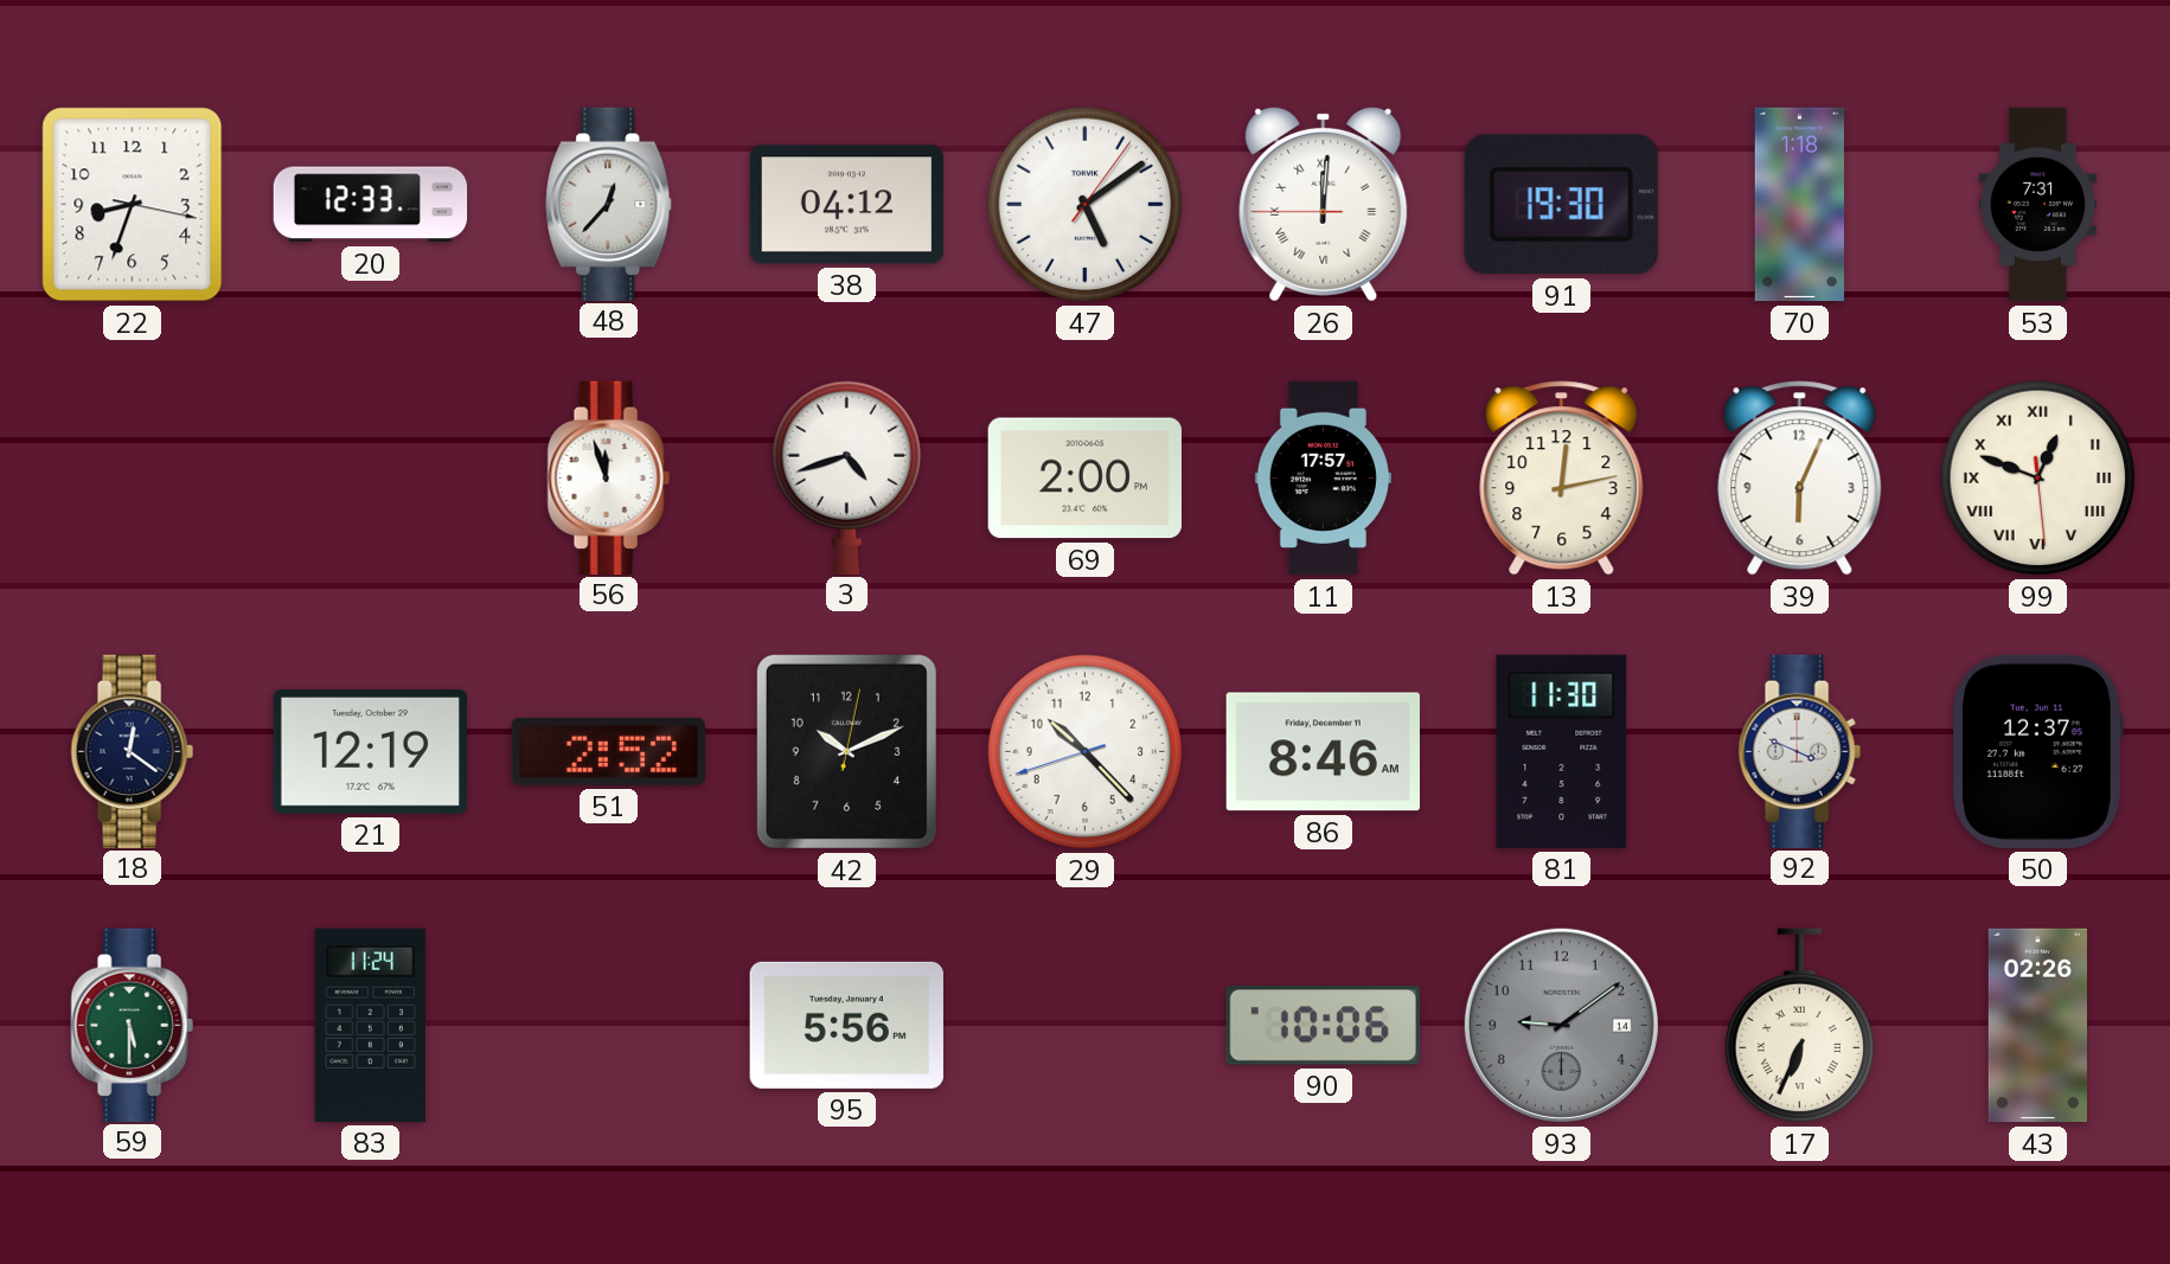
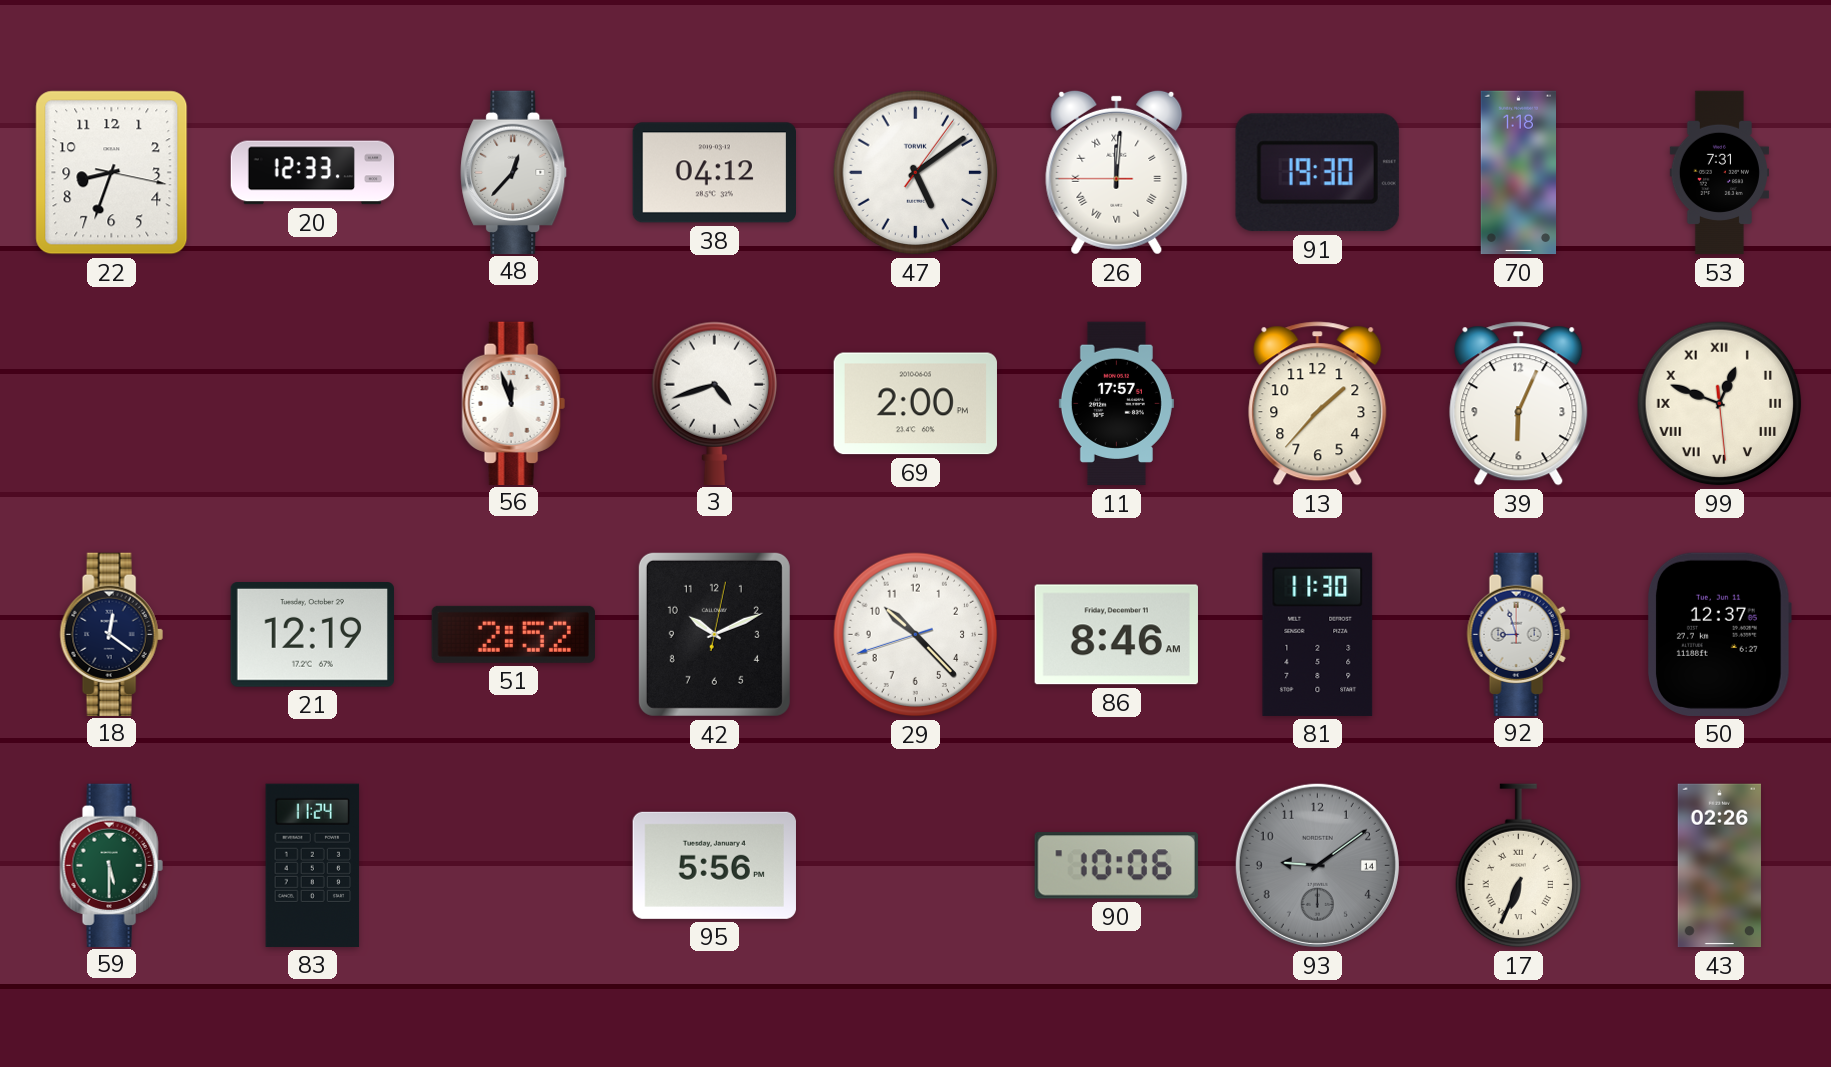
13: 12:13 -> 1:37 (1318, 404)
92: 3:49 -> 8:57 (1518, 634)
